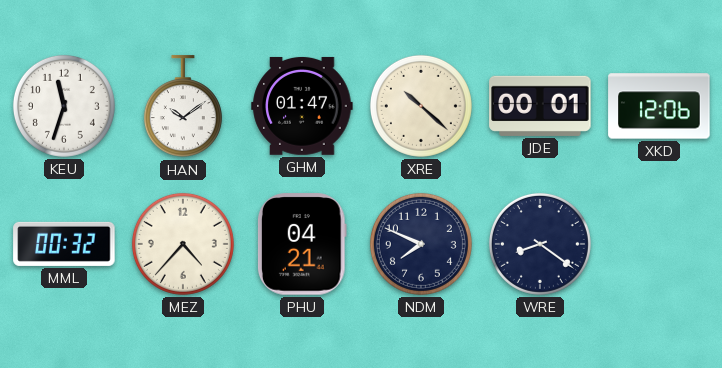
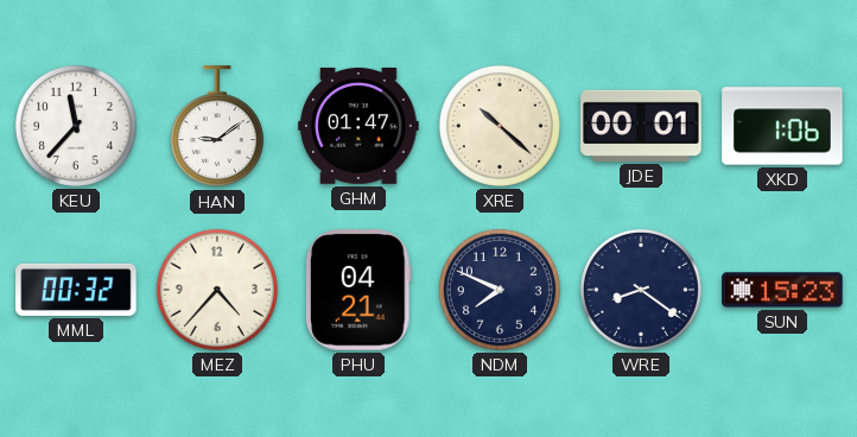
KEU: 11:33 -> 11:37 (76, 126)
HAN: 10:09 -> 9:09 (217, 127)
XKD: 12:06 -> 1:06 (782, 126)
SUN: none -> 15:23 (782, 290)
